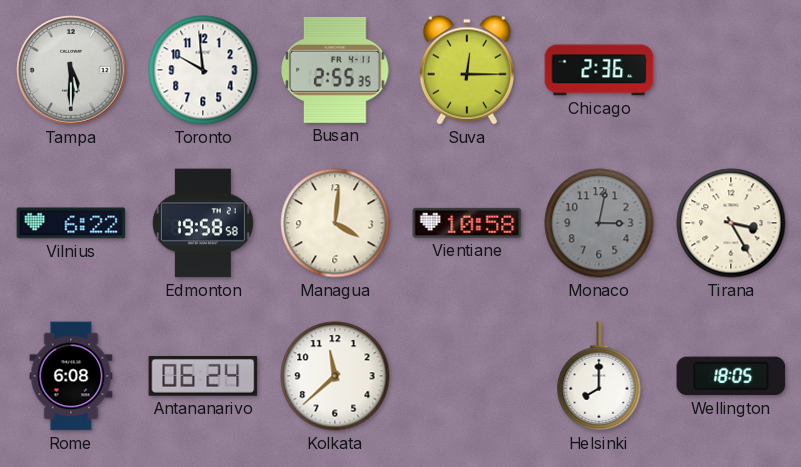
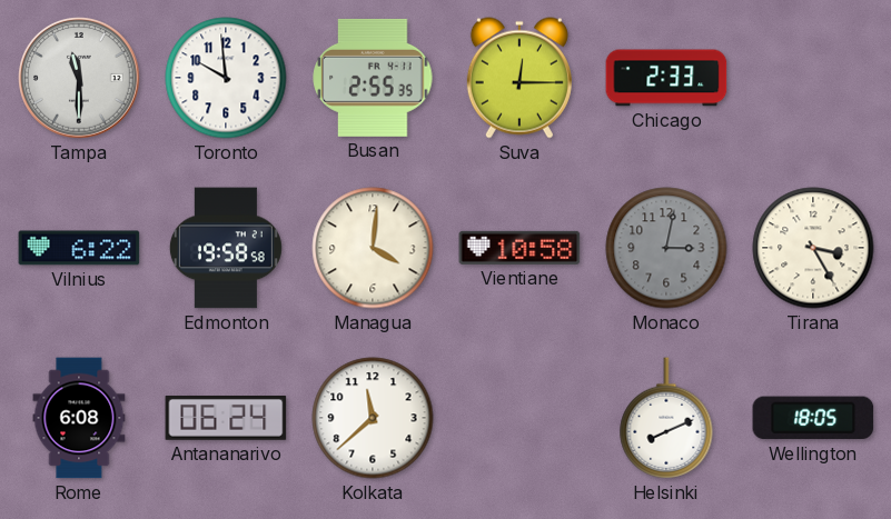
Tampa: 5:30 -> 11:30 (80, 79)
Chicago: 2:36 -> 2:33 (666, 78)
Helsinki: 8:00 -> 8:11 (666, 418)
